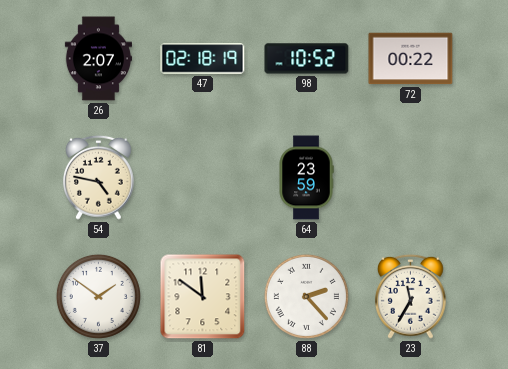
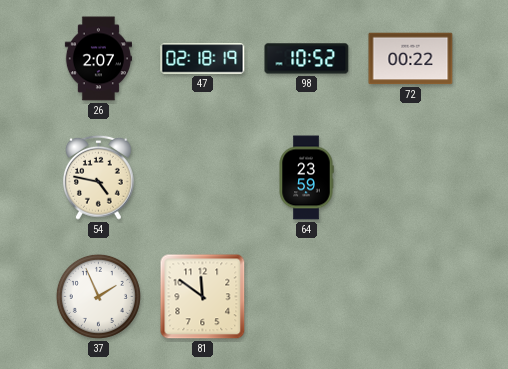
37: 1:51 -> 1:56 (98, 296)
88: 2:23 -> none (306, 296)
23: 11:35 -> none (411, 296)
